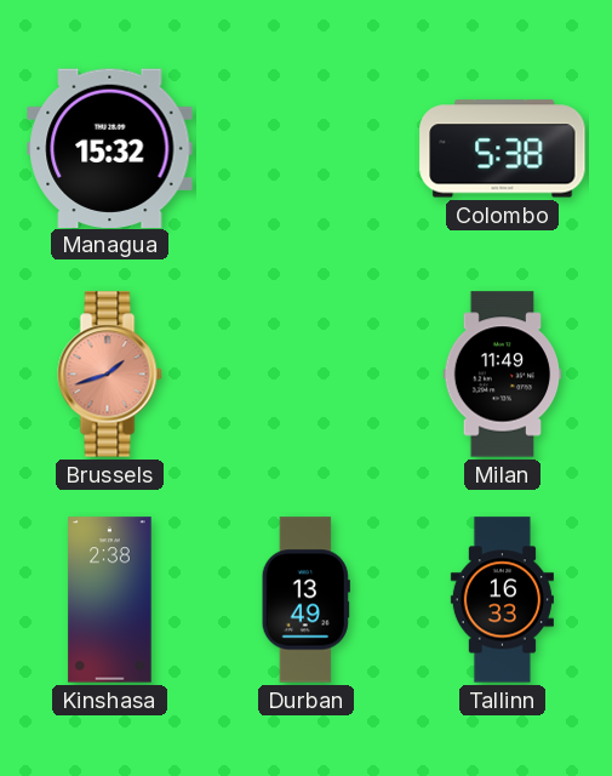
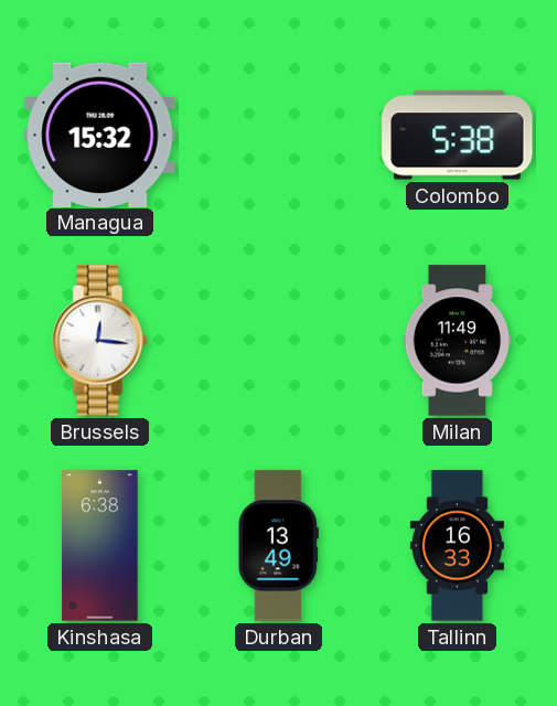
Brussels: 1:42 -> 12:16 (100, 341)
Brussels dial: salmon -> white (100, 341)
Kinshasa: 2:38 -> 6:38 (100, 546)
